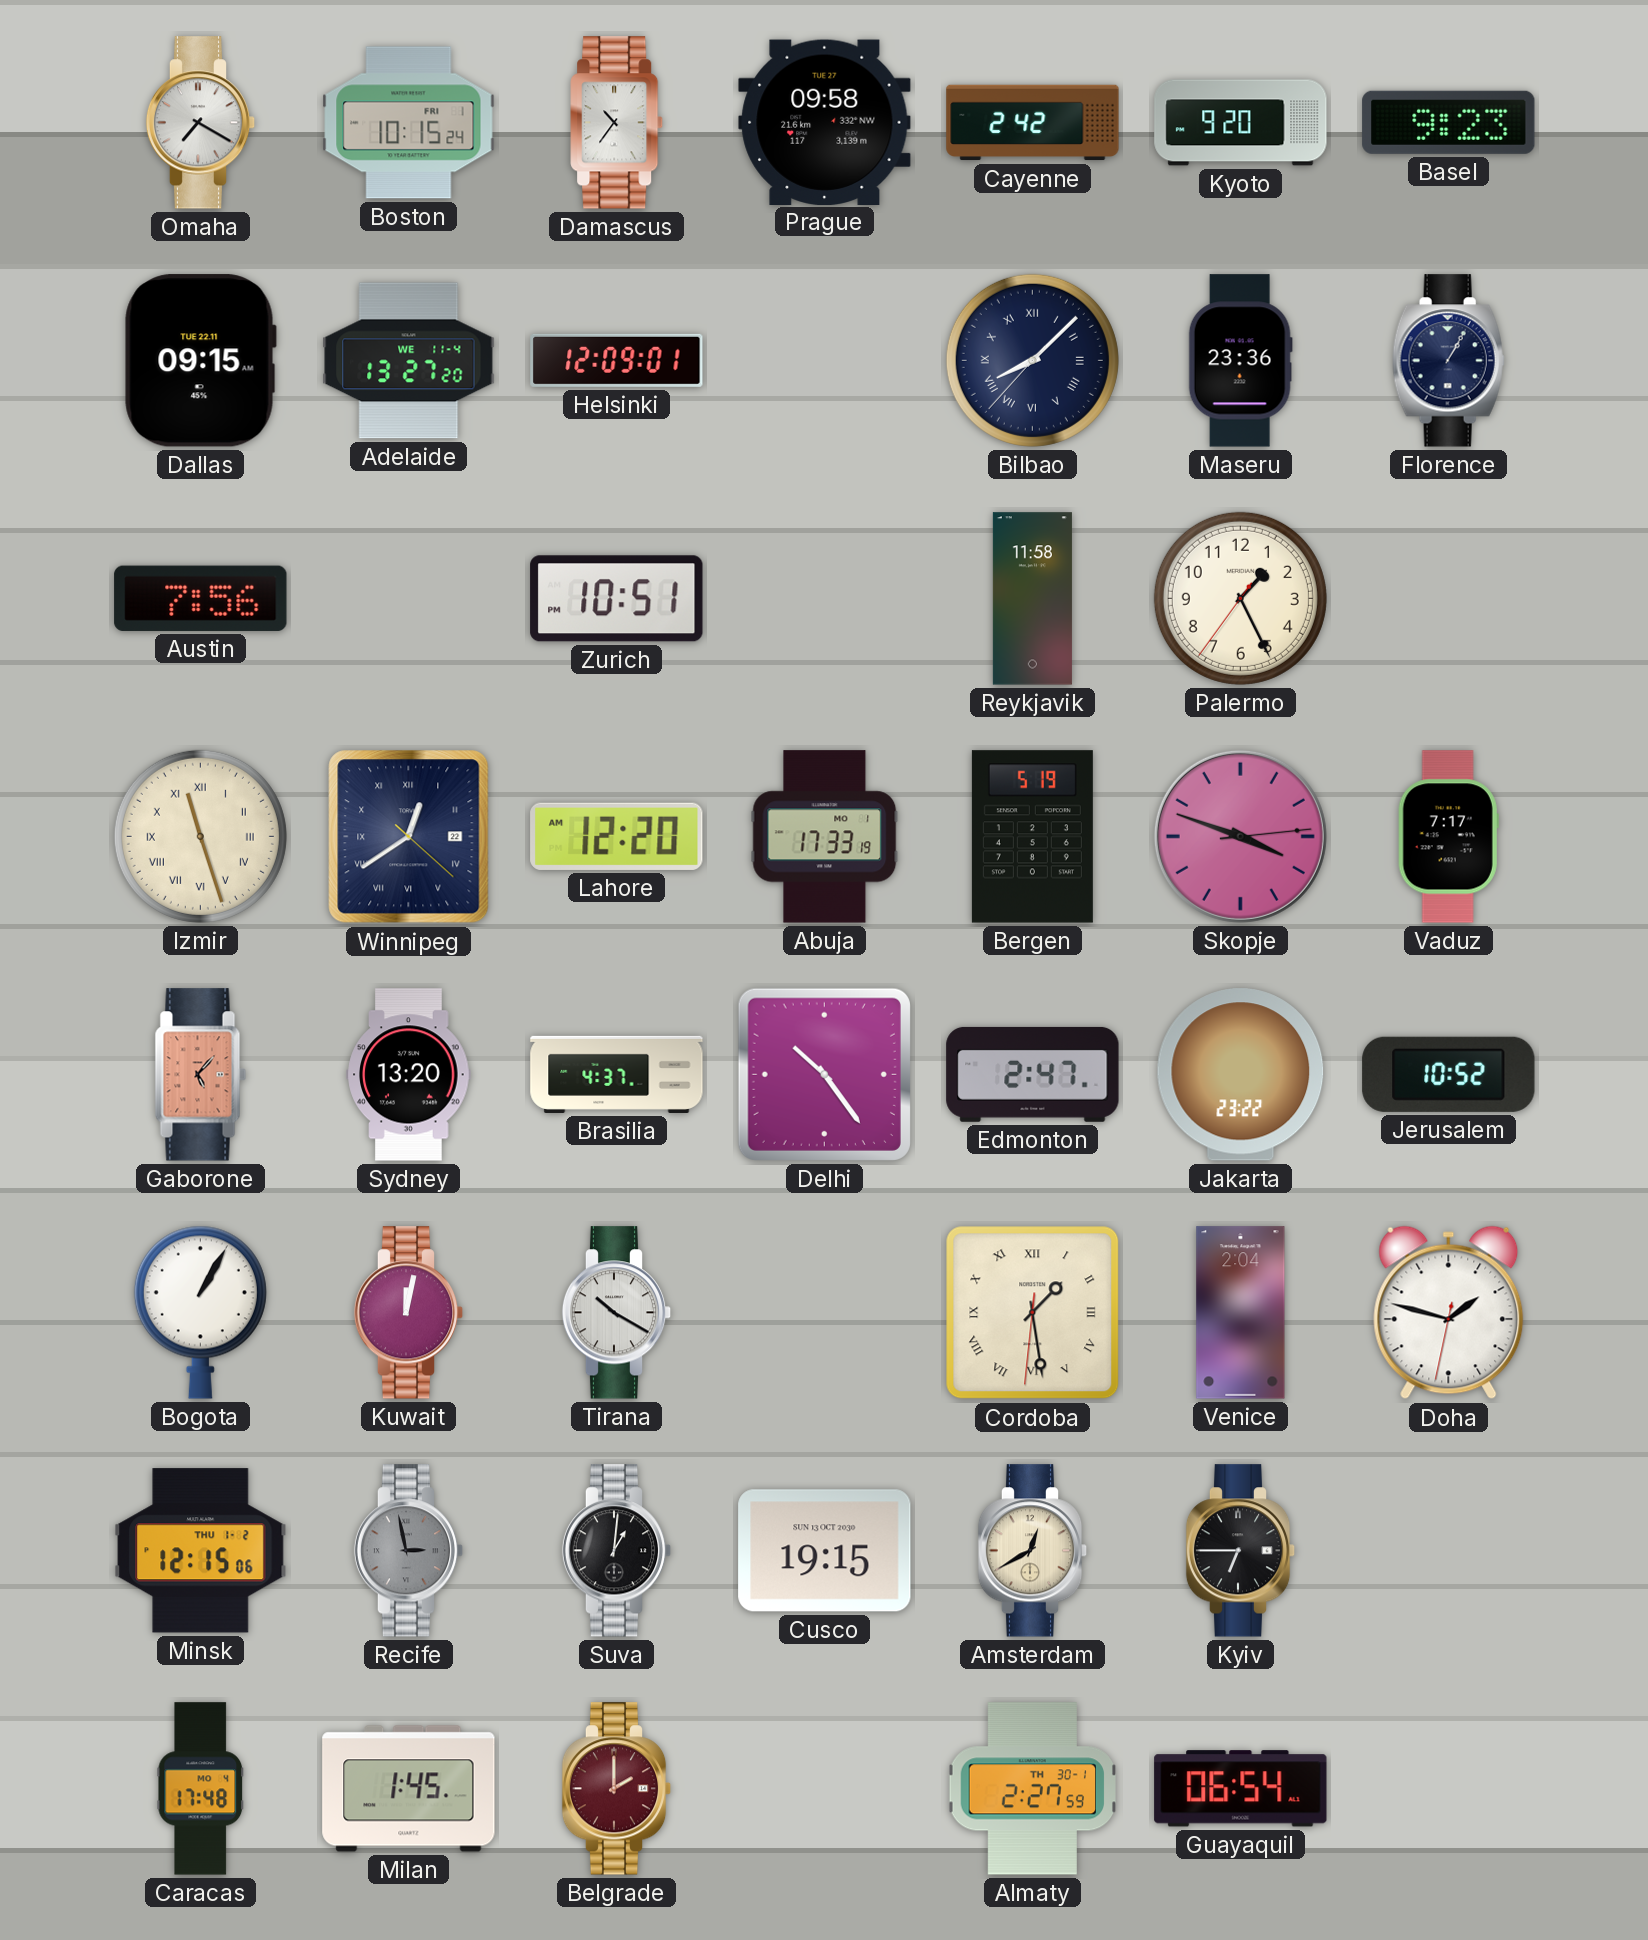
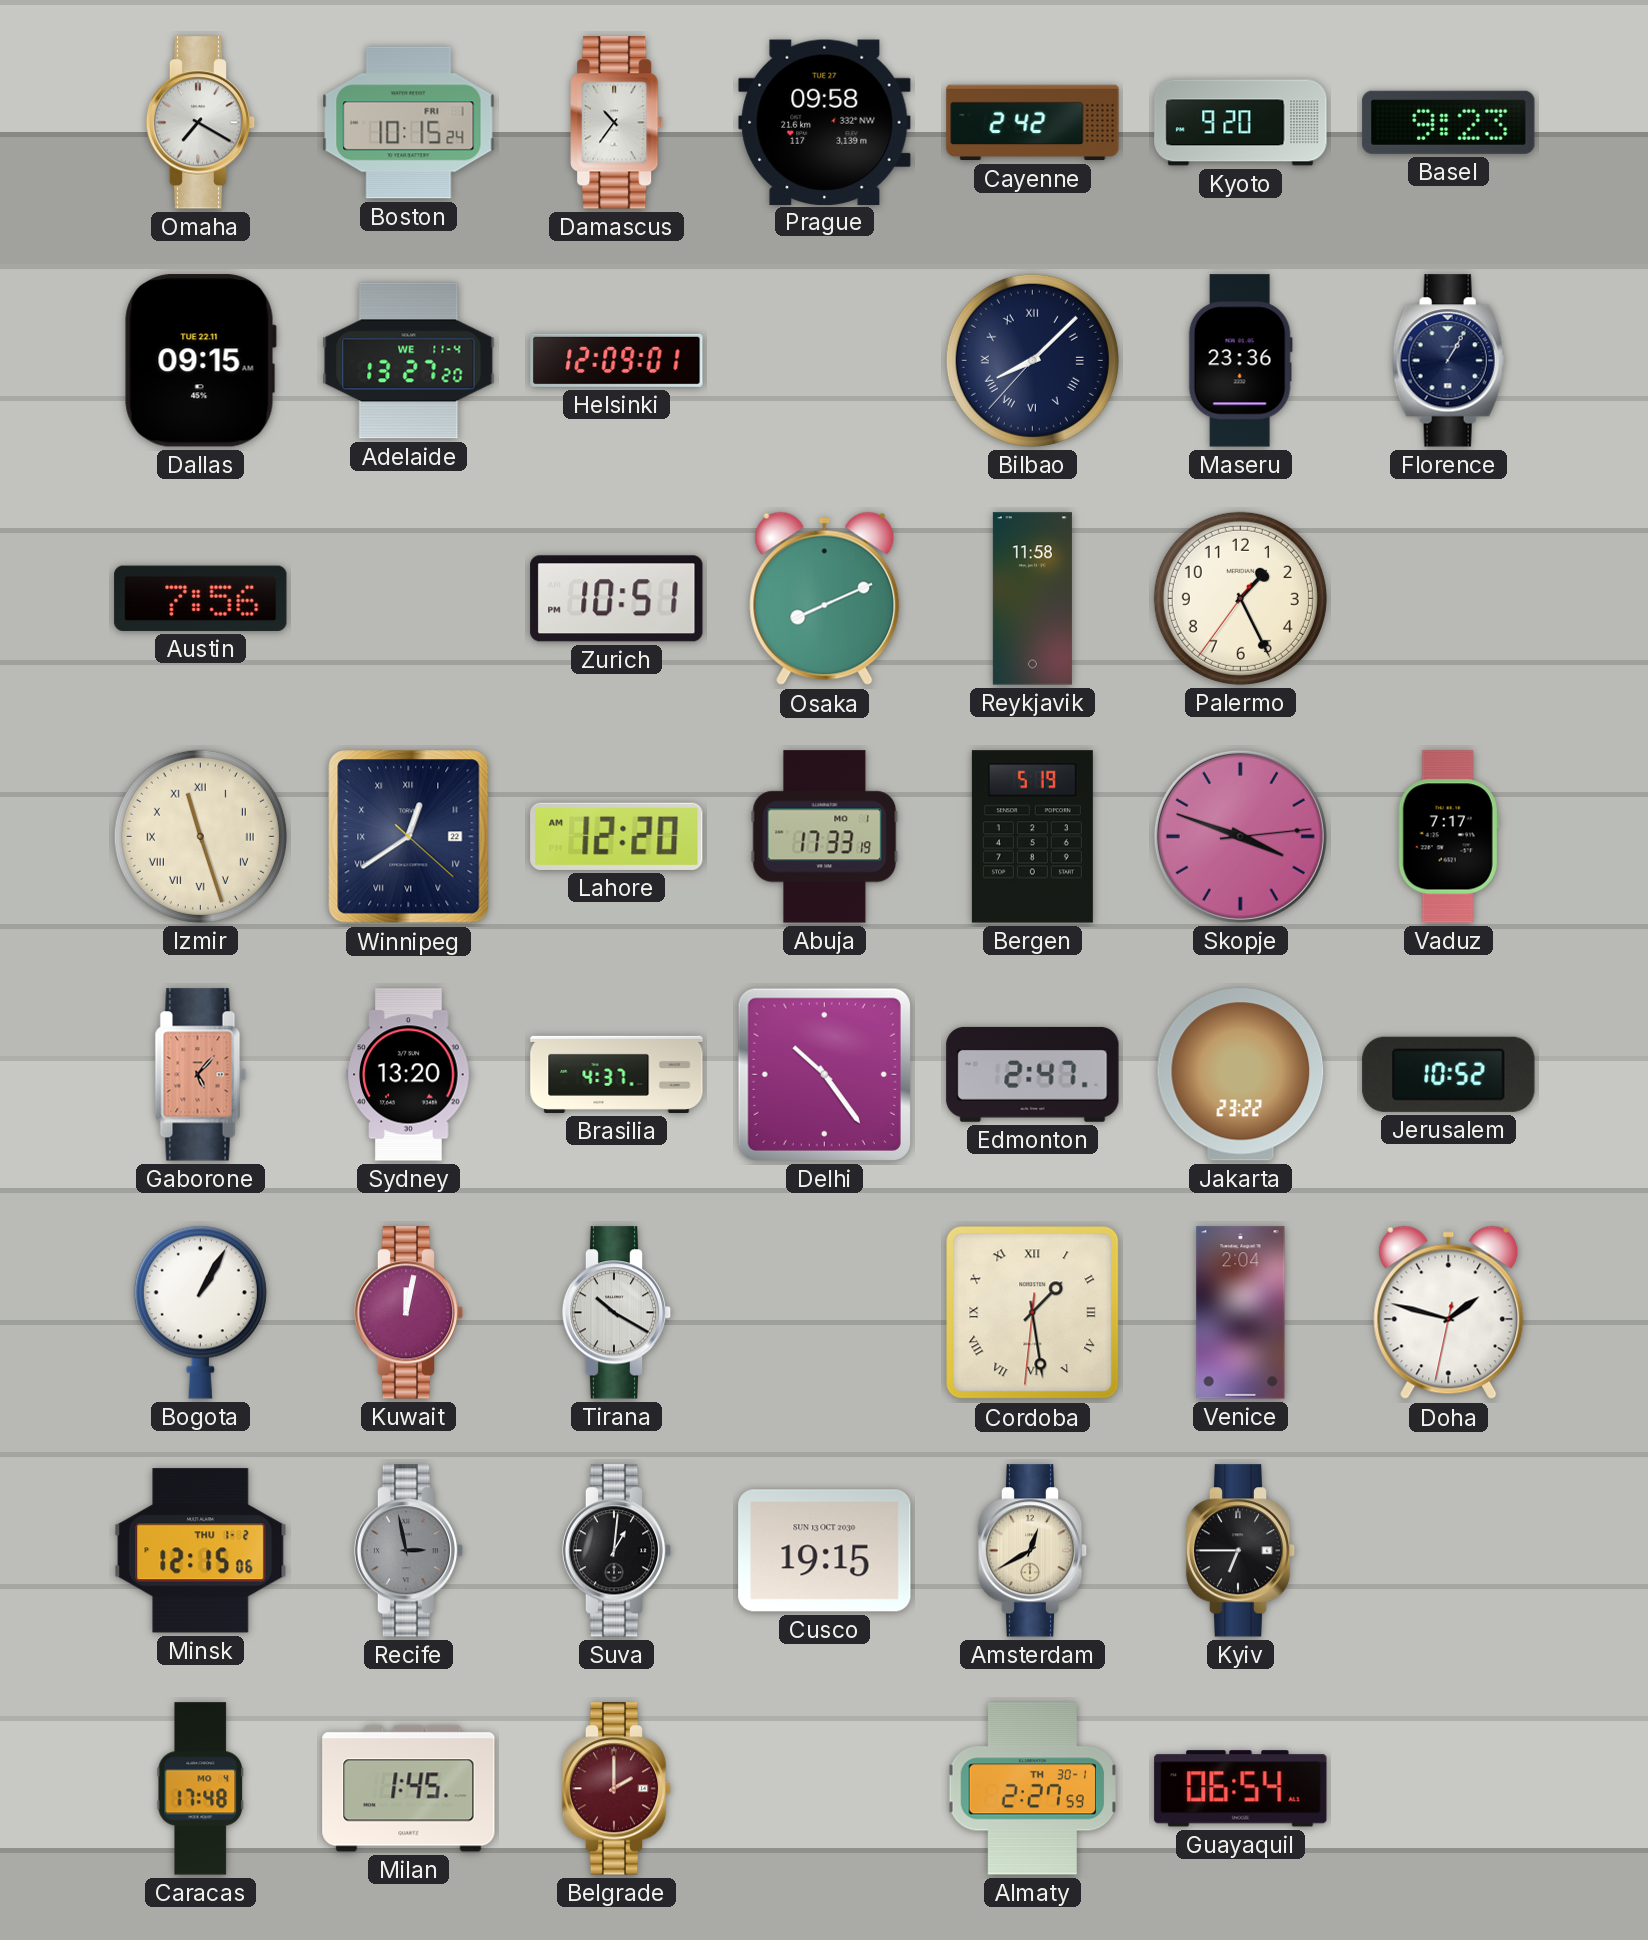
Osaka: none -> 8:11 (825, 599)
